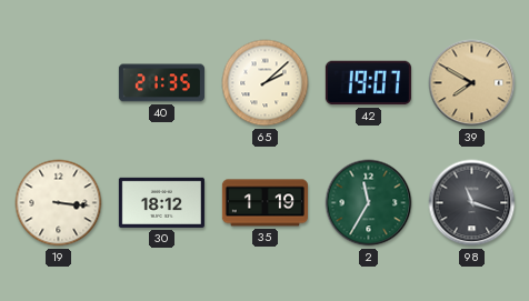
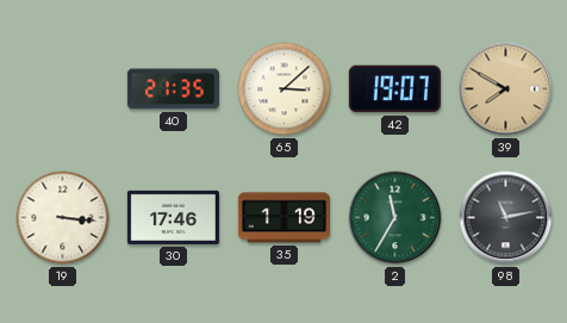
65: 2:08 -> 3:08 (285, 89)
30: 18:12 -> 17:46 (173, 217)
98: 11:18 -> 11:13 (506, 218)
